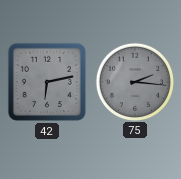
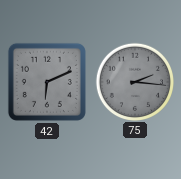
42: 6:13 -> 6:11 (47, 82)
